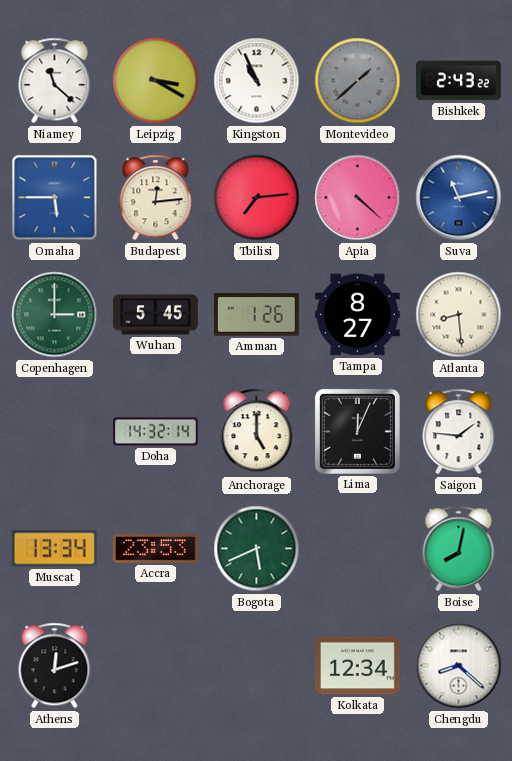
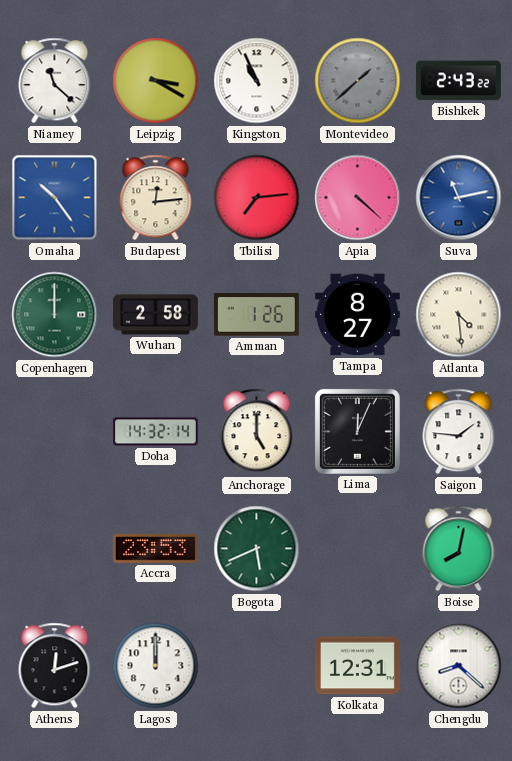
Omaha: 5:45 -> 10:24 (55, 198)
Copenhagen: 3:00 -> 12:00 (55, 315)
Wuhan: 5:45 -> 2:58 (156, 315)
Atlanta: 8:29 -> 4:29 (459, 315)
Muscat: 13:34 -> none (54, 549)
Lagos: none -> 12:00 (156, 666)
Kolkata: 12:34 -> 12:31 (357, 666)
